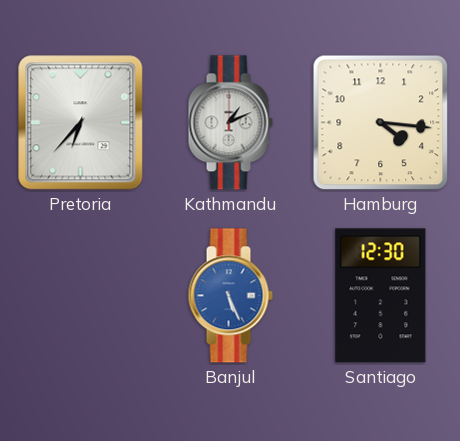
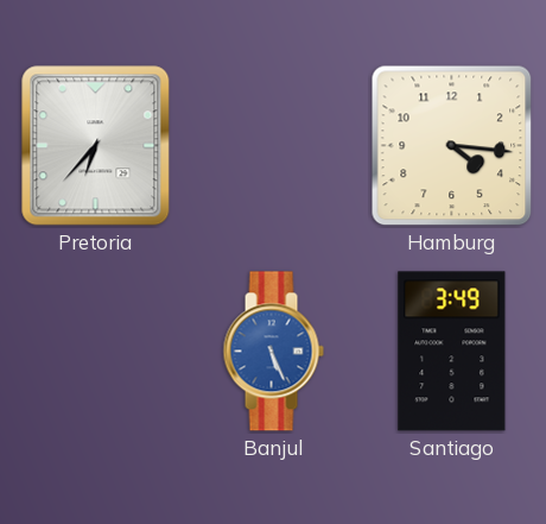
Kathmandu: 1:11 -> none (230, 123)
Santiago: 12:30 -> 3:49 (452, 352)
